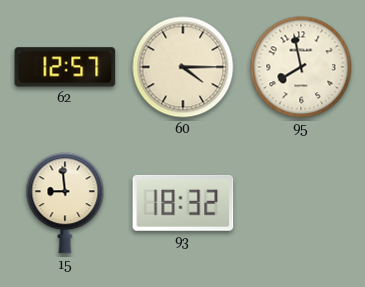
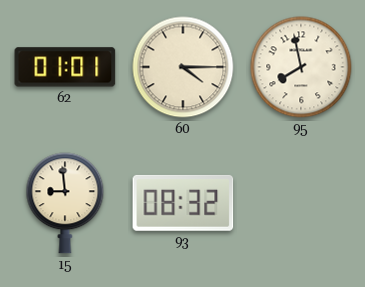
62: 12:57 -> 01:01 (65, 67)
93: 18:32 -> 08:32 (183, 203)
